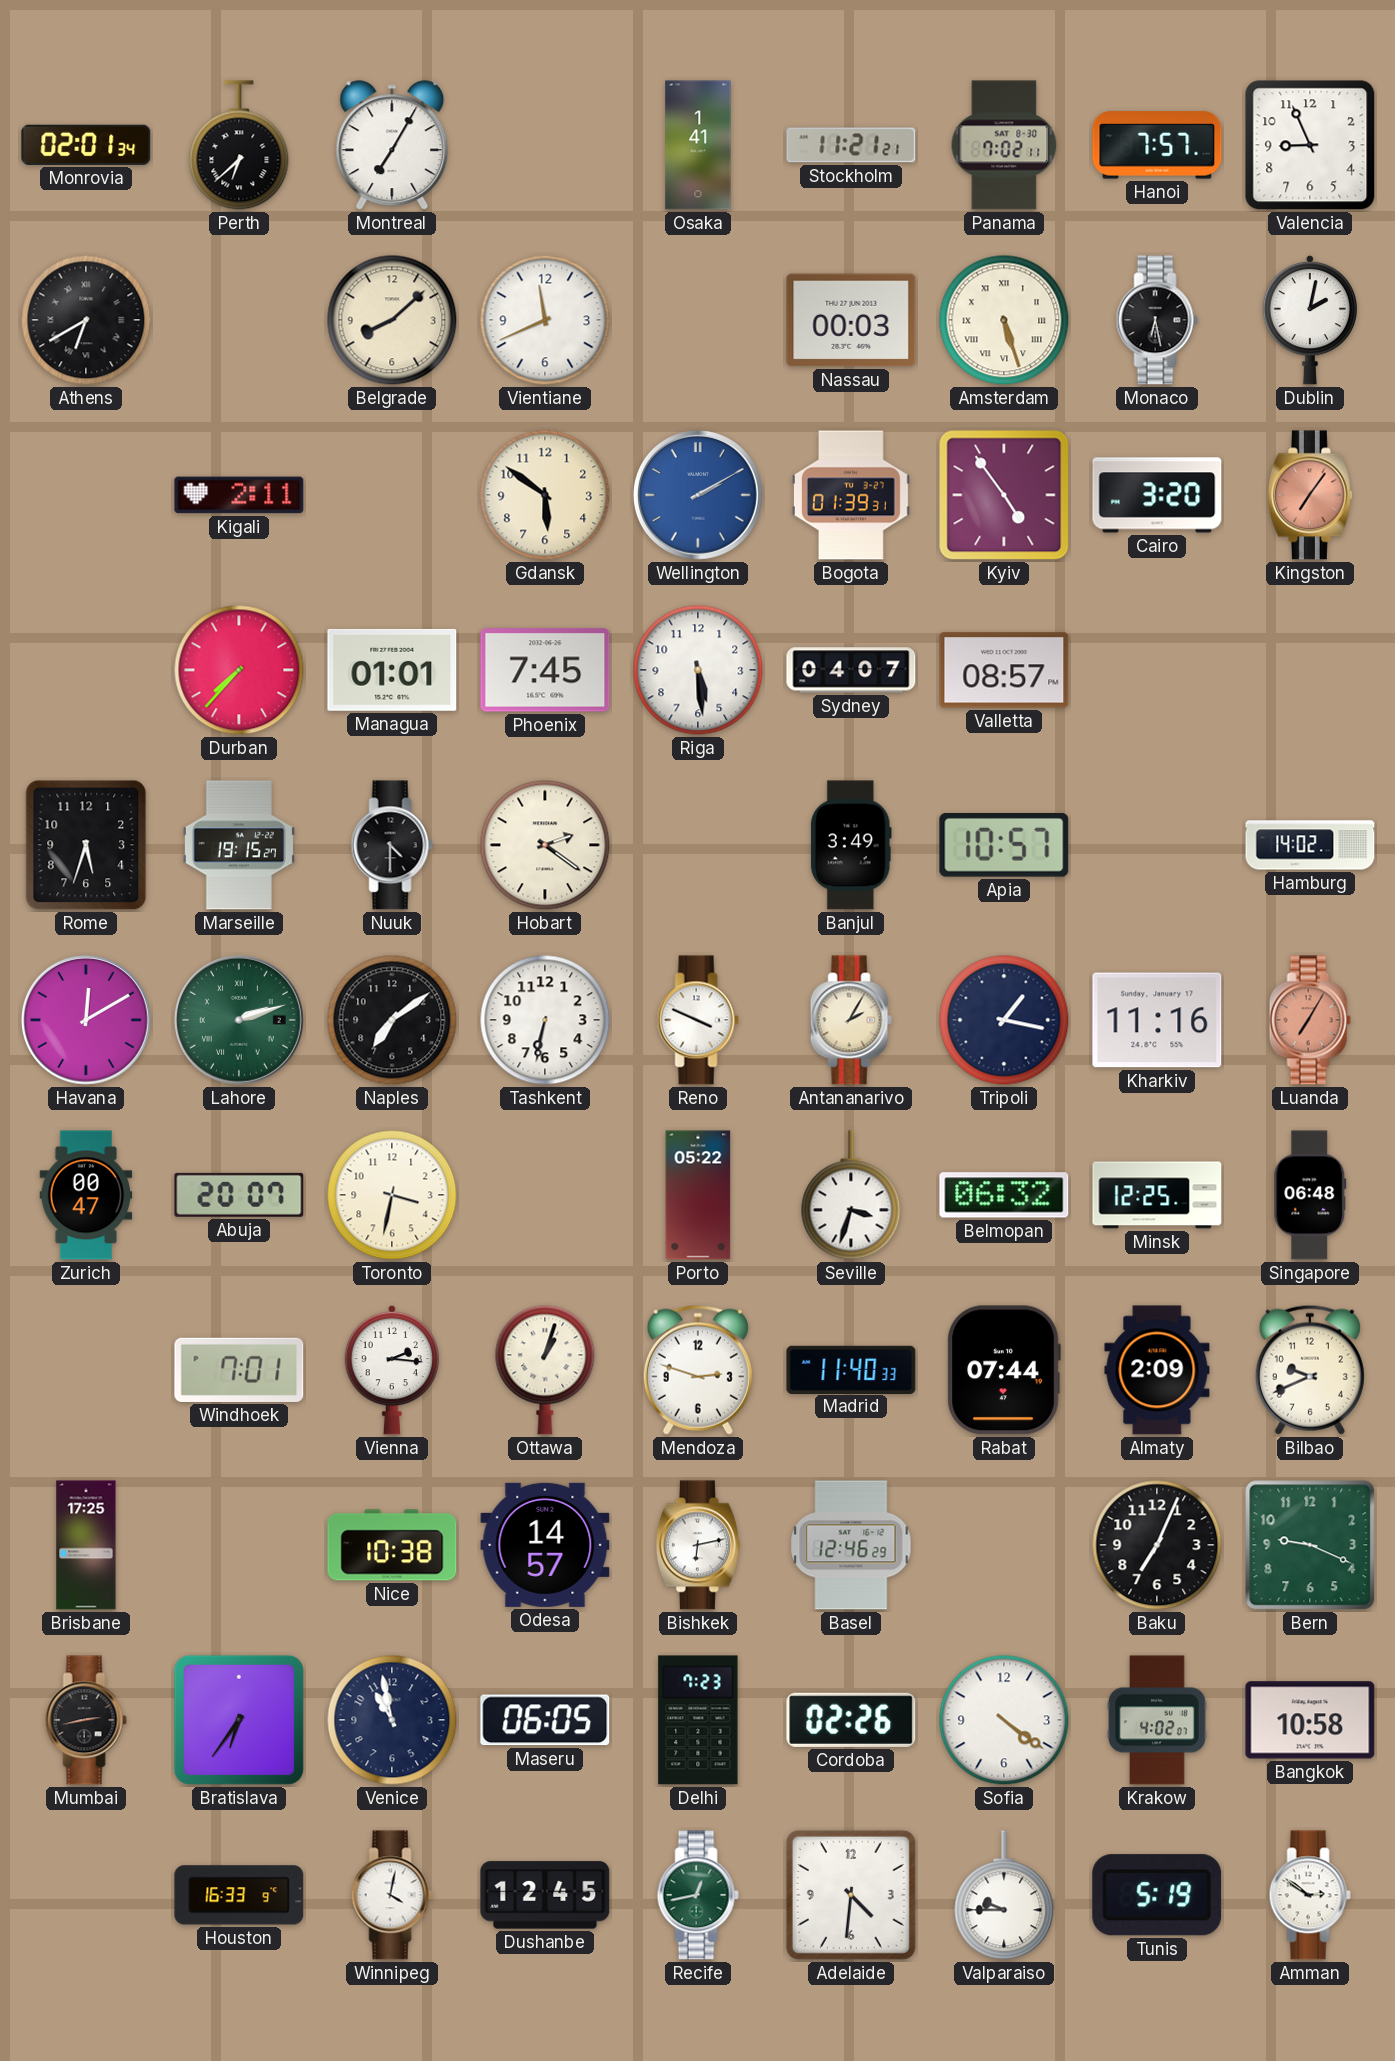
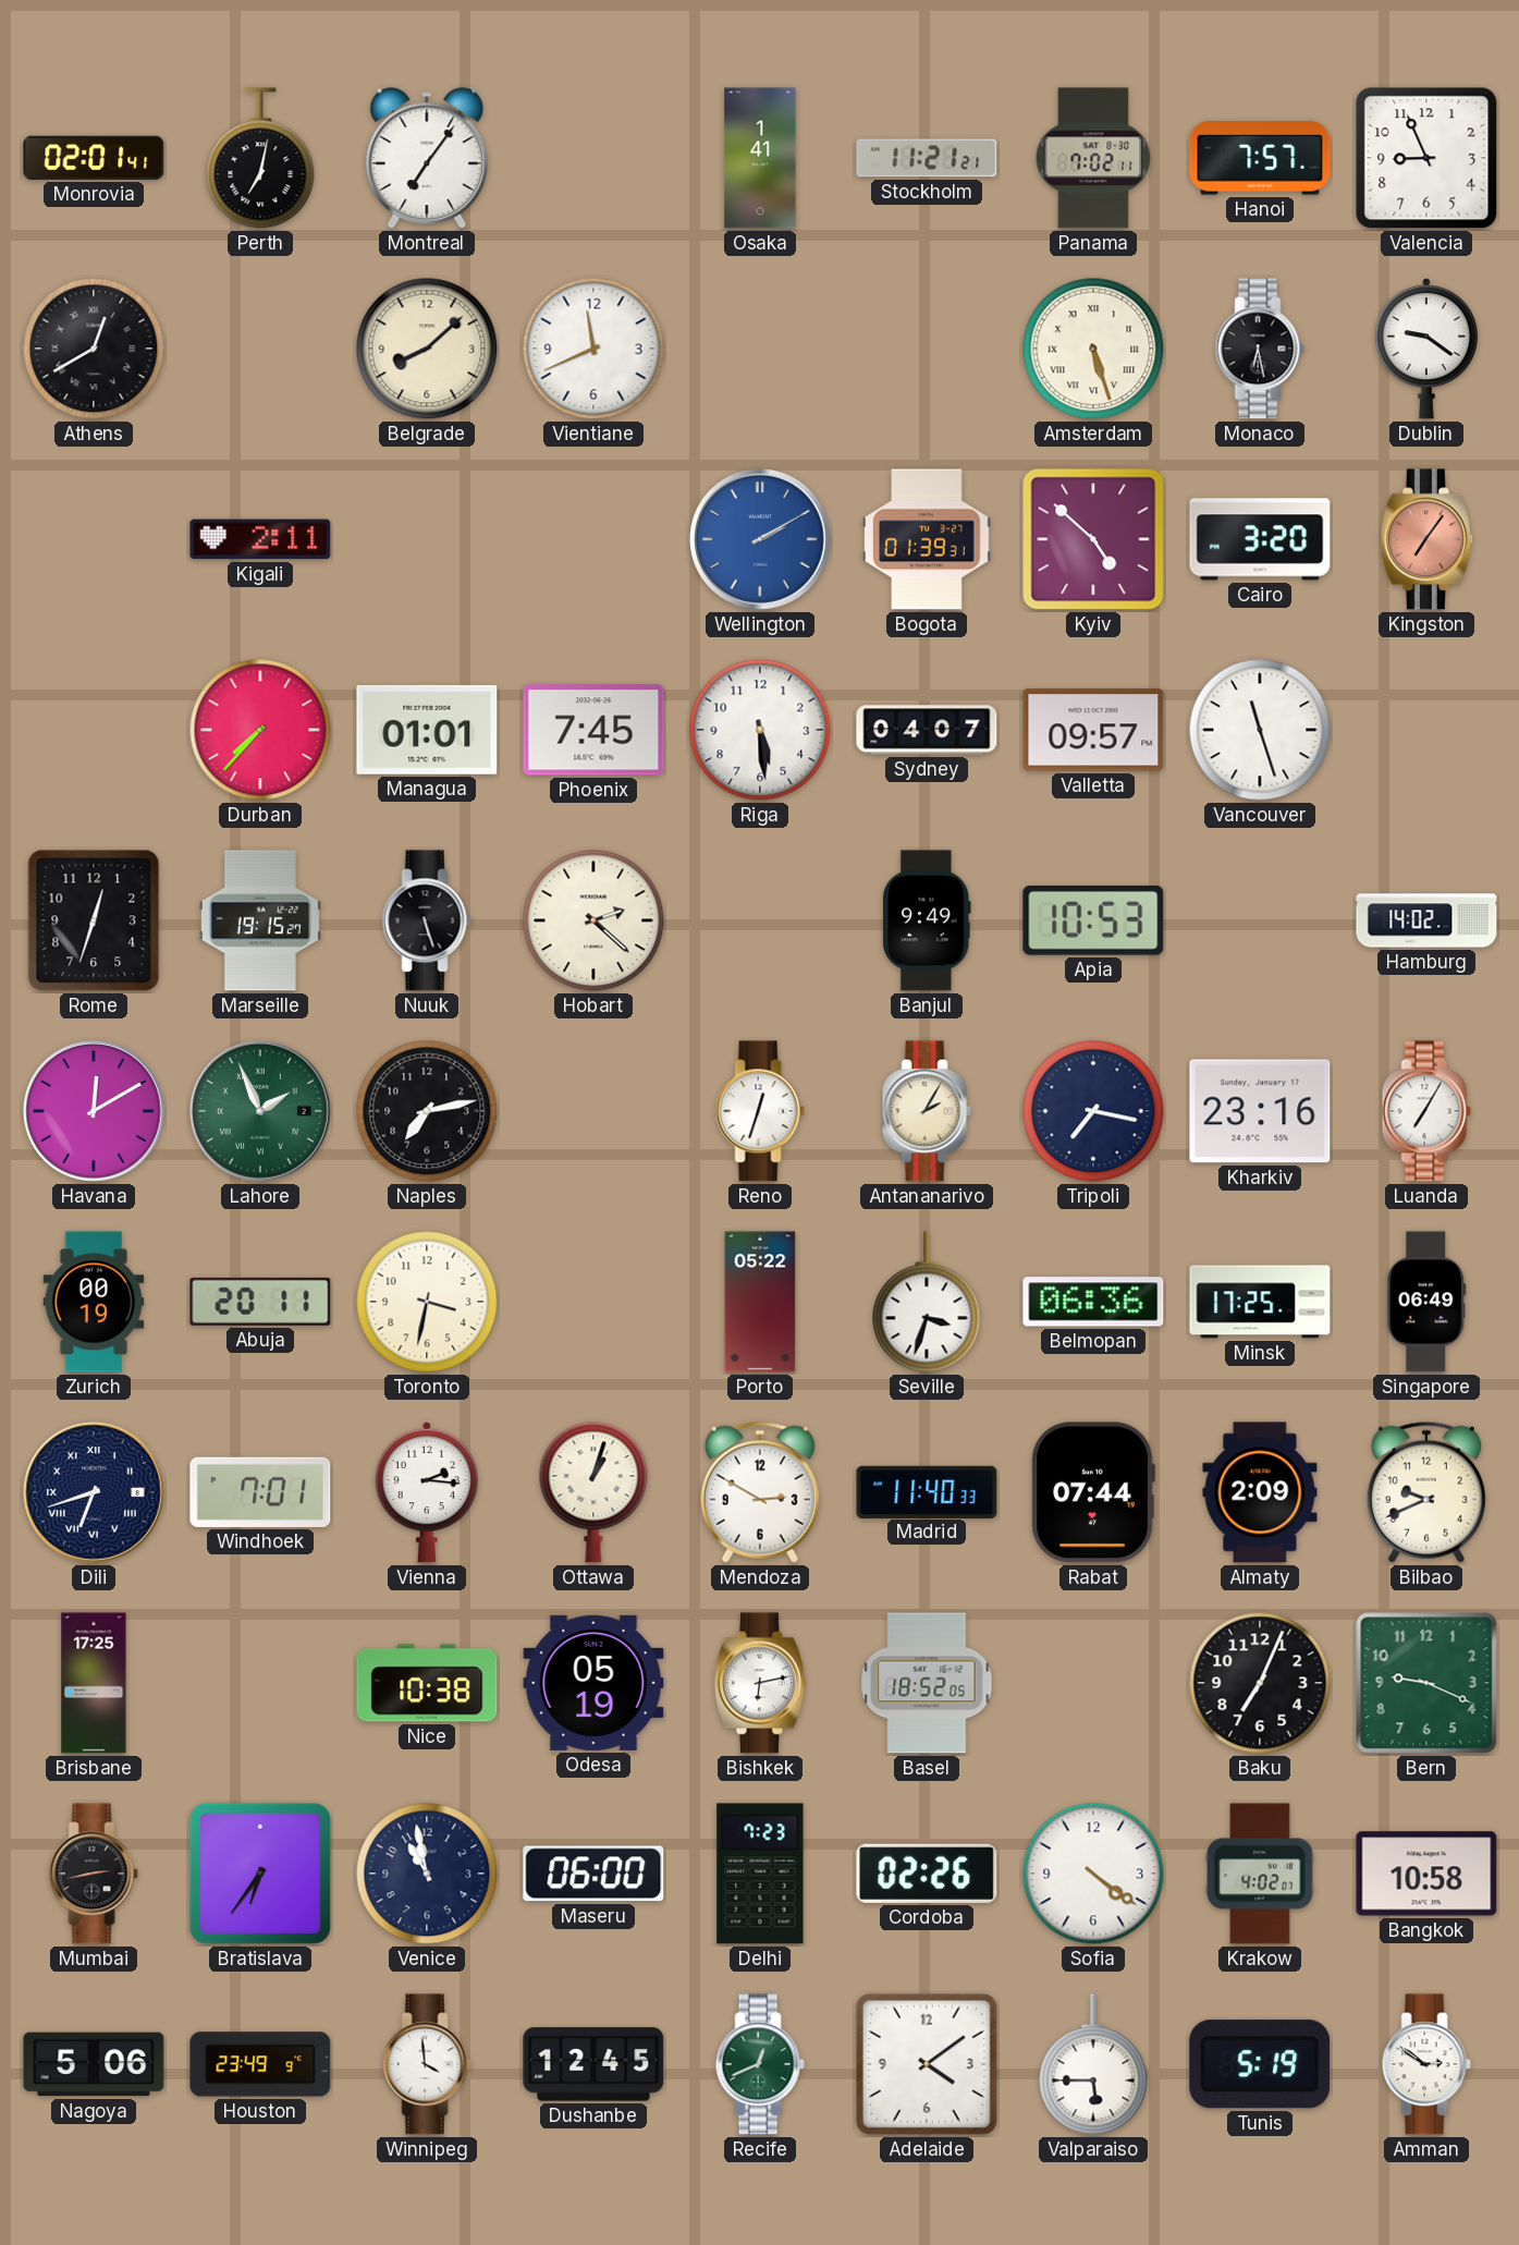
Monrovia: 02:01:34 -> 02:01:41 (94, 158)
Perth: 6:38 -> 7:02 (260, 158)
Montreal: 7:05 -> 7:06 (427, 159)
Athens: 6:40 -> 12:40 (94, 349)
Nassau: 00:03 -> none (851, 320)
Dublin: 2:02 -> 9:21 (1425, 349)
Gdansk: 5:51 -> none (545, 495)
Kyiv: 4:54 -> 4:52 (1093, 539)
Valletta: 08:57 -> 09:57 (1093, 730)
Vancouver: none -> 11:27 (1260, 730)
Rome: 5:33 -> 12:33 (94, 920)
Nuuk: 4:30 -> 5:27 (427, 920)
Hobart: 2:21 -> 2:22 (593, 920)
Banjul: 3:49 -> 9:49 (927, 920)
Apia: 10:57 -> 10:53 (1093, 922)
Lahore: 2:12 -> 1:56 (260, 1111)
Naples: 7:09 -> 7:13 (427, 1111)
Tashkent: 6:32 -> none (545, 1020)
Reno: 3:49 -> 12:33 (760, 1111)
Tripoli: 1:17 -> 7:17 (1093, 1111)
Kharkiv: 11:16 -> 23:16 (1260, 1111)
Luanda dial: salmon -> white (1426, 1111)
Zurich: 00:47 -> 00:19 (94, 1302)
Abuja: 20:07 -> 20:11 (260, 1302)
Belmopan: 06:32 -> 06:36 (1093, 1302)
Minsk: 12:25 -> 17:25 (1260, 1302)
Singapore: 06:48 -> 06:49 (1426, 1302)
Dili: none -> 6:42 (94, 1492)
Mendoza: 2:48 -> 2:50 (760, 1492)
Odesa: 14:57 -> 05:19 (593, 1683)
Basel: 12:46 -> 18:52 (927, 1683)
Maseru: 06:05 -> 06:00 (593, 1874)
Nagoya: none -> 5:06 (94, 2064)
Houston: 16:33 -> 23:49 (260, 2064)
Winnipeg: 4:02 -> 3:59 (427, 2064)
Recife: 12:43 -> 12:41 (760, 2064)
Adelaide: 4:31 -> 4:09 (927, 2064)
Valparaiso: 9:45 -> 5:45 (1093, 2064)
